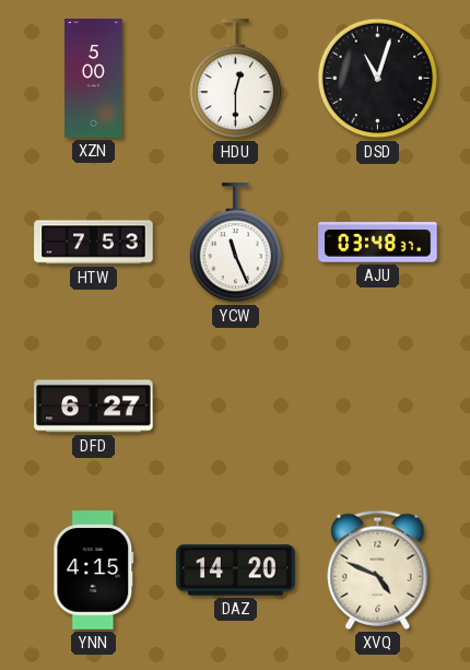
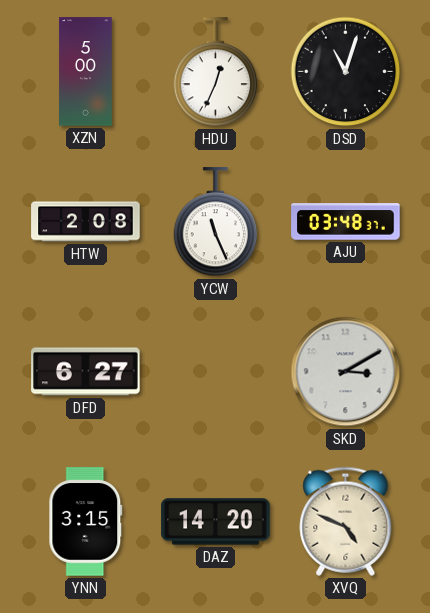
HDU: 12:30 -> 12:34 (216, 72)
HTW: 7:53 -> 2:08 (86, 222)
SKD: none -> 3:10 (346, 372)
YNN: 4:15 -> 3:15 (86, 522)
